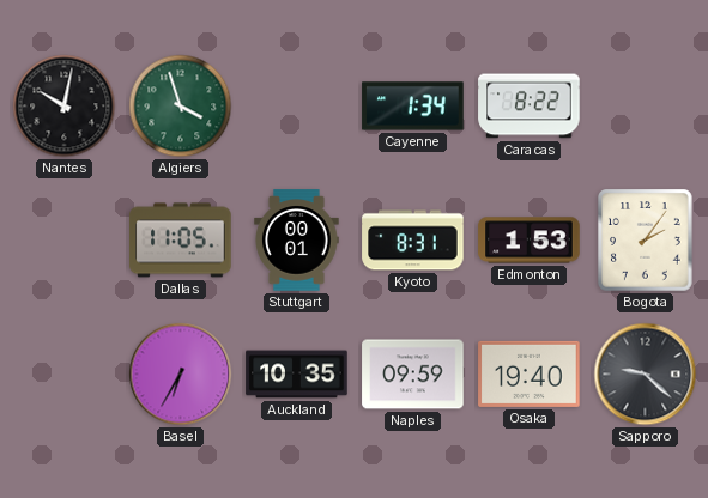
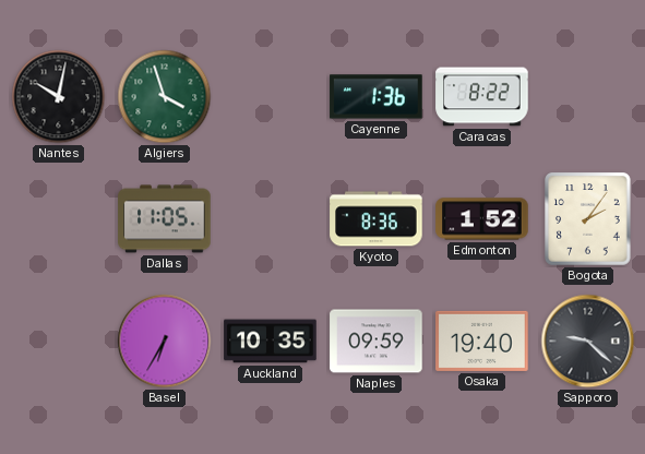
Cayenne: 1:34 -> 1:36 (377, 97)
Stuttgart: 00:01 -> none (297, 241)
Kyoto: 8:31 -> 8:36 (377, 219)
Edmonton: 1:53 -> 1:52 (482, 219)
